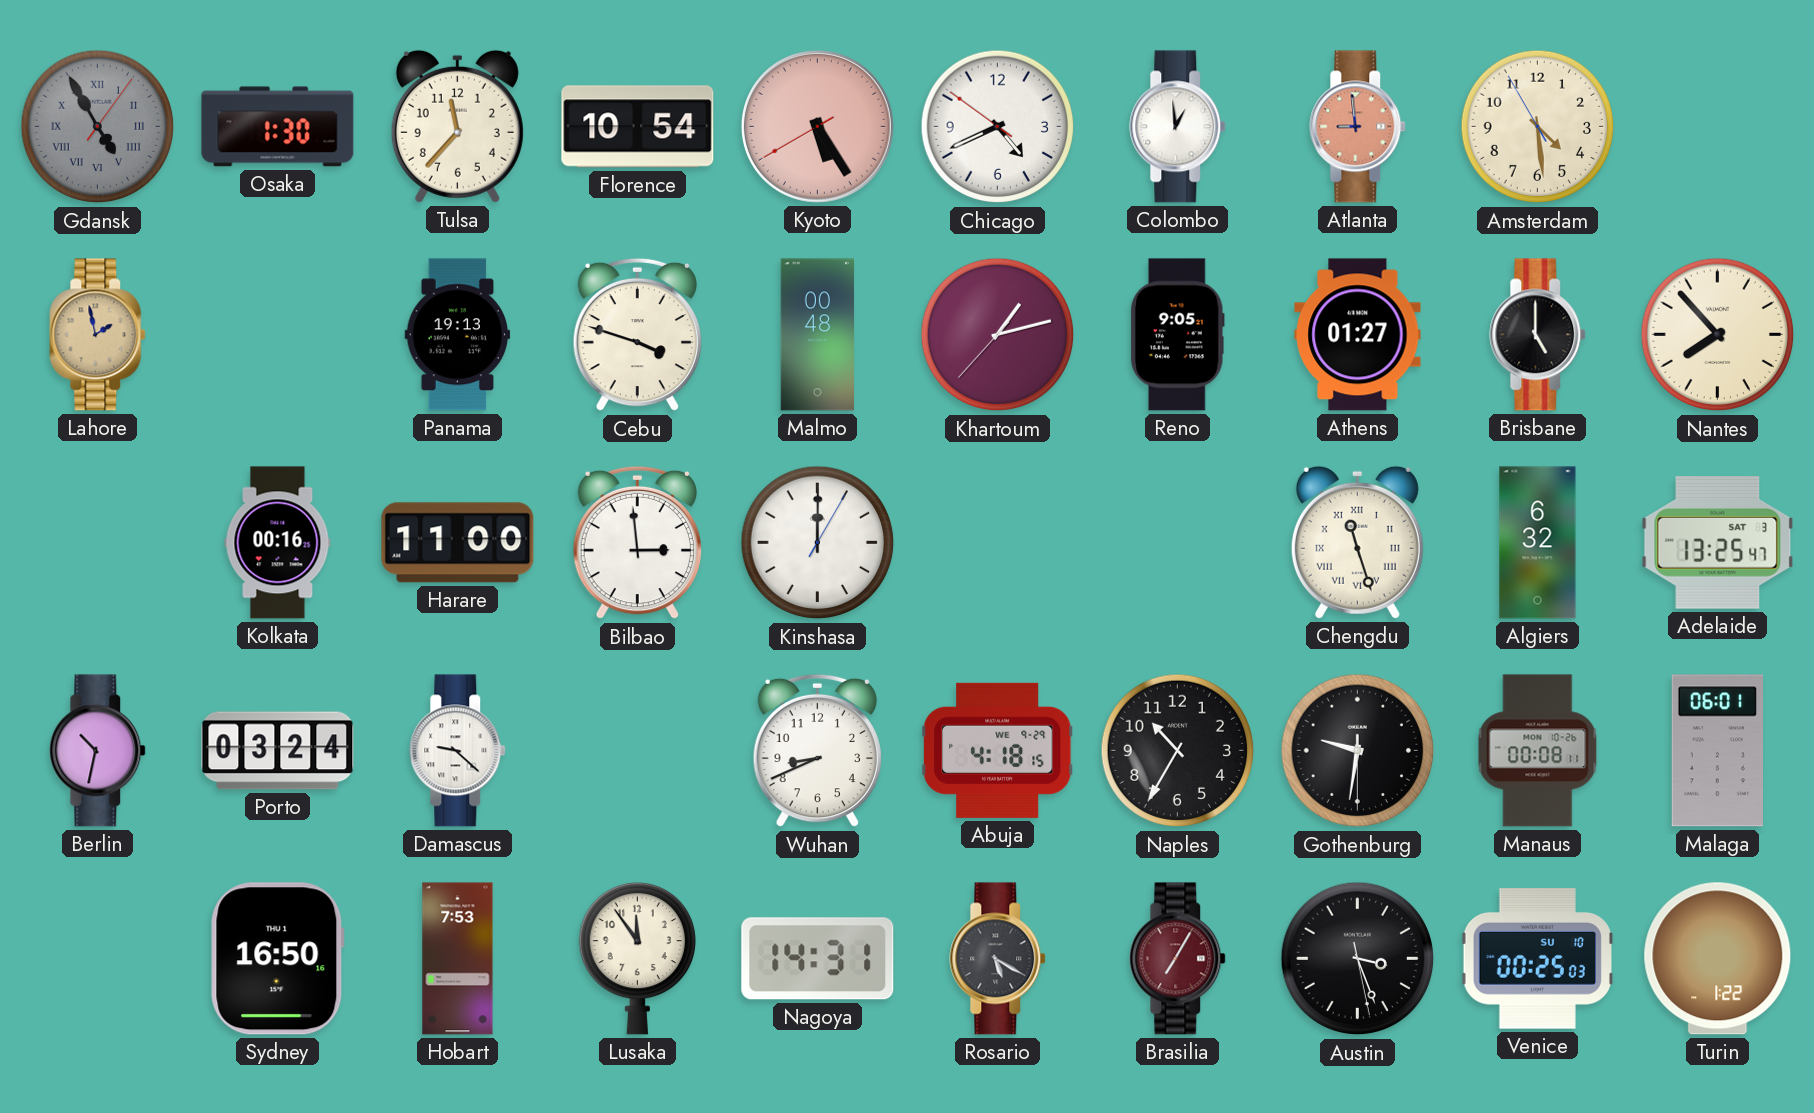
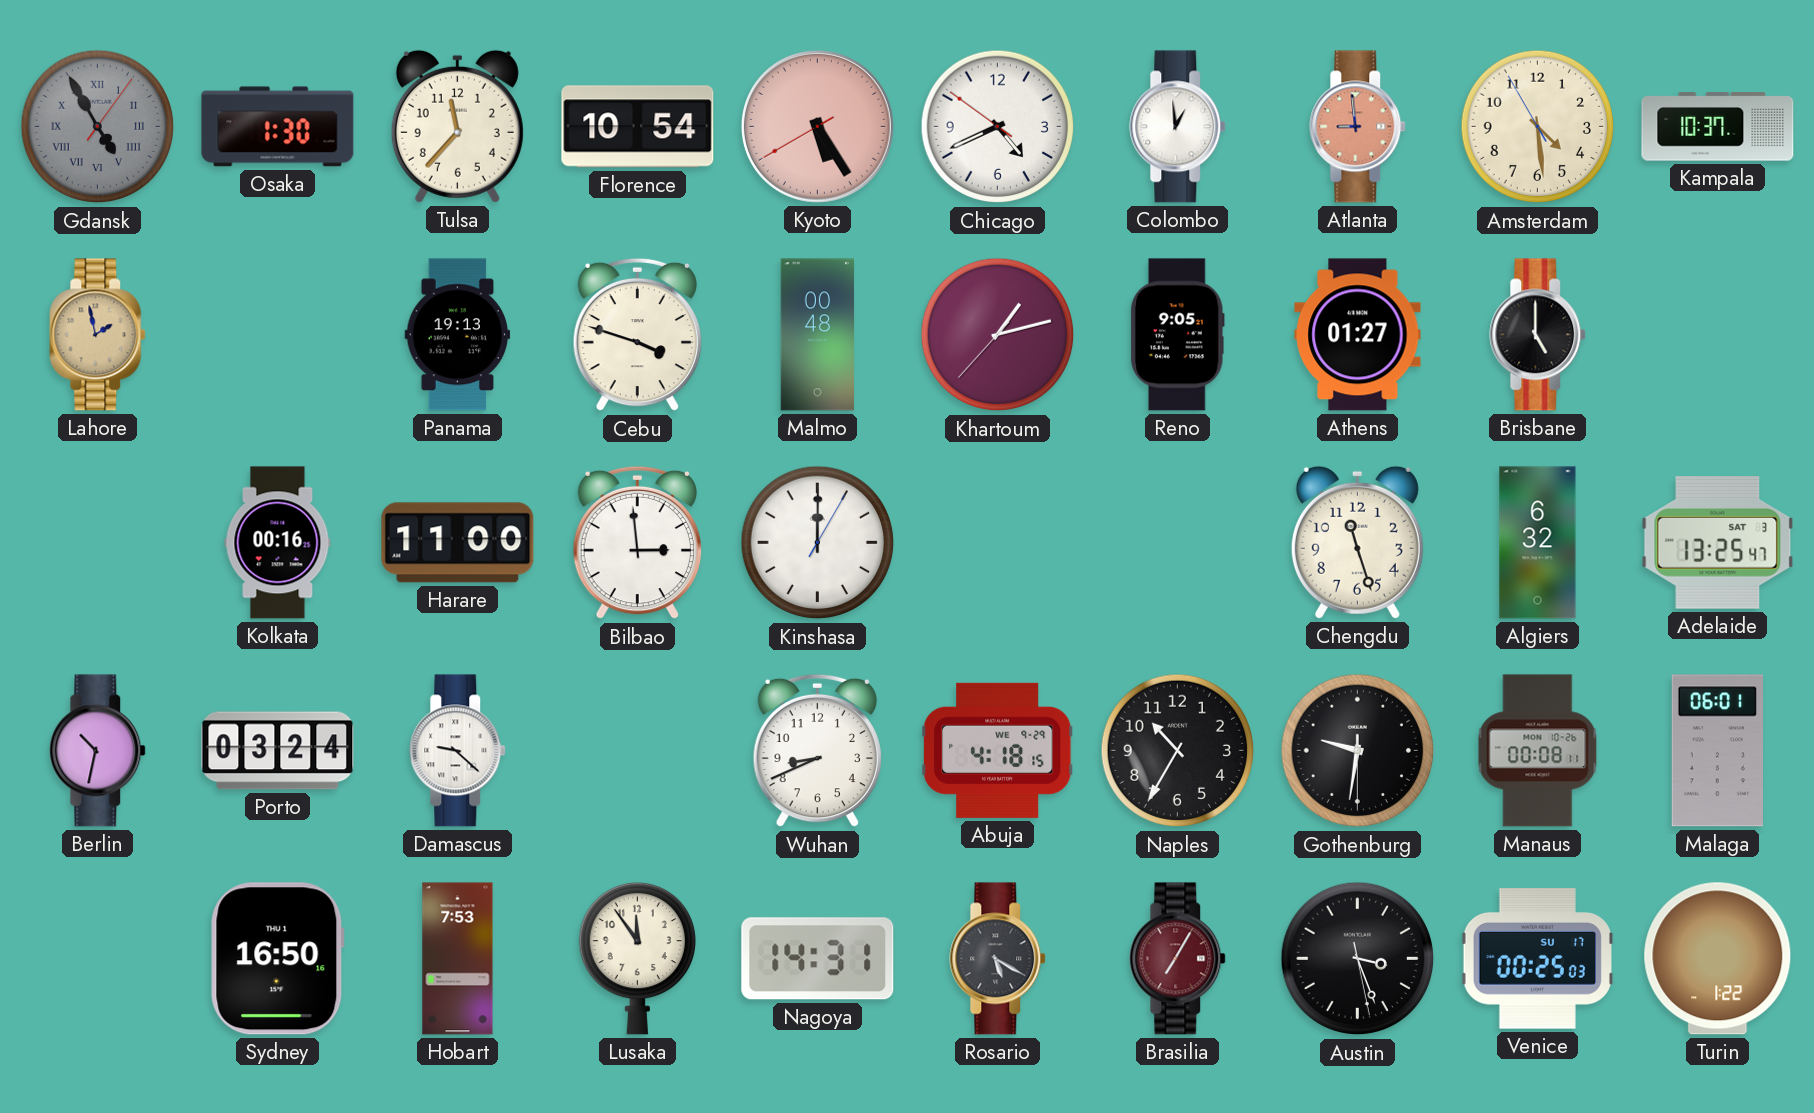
Kampala: none -> 10:37 (1718, 127)
Nantes: 7:53 -> none (1718, 335)
Chengdu numerals: Roman -> Arabic (1357, 542)
Venice date: SU 10 -> SU 17 (1537, 959)
